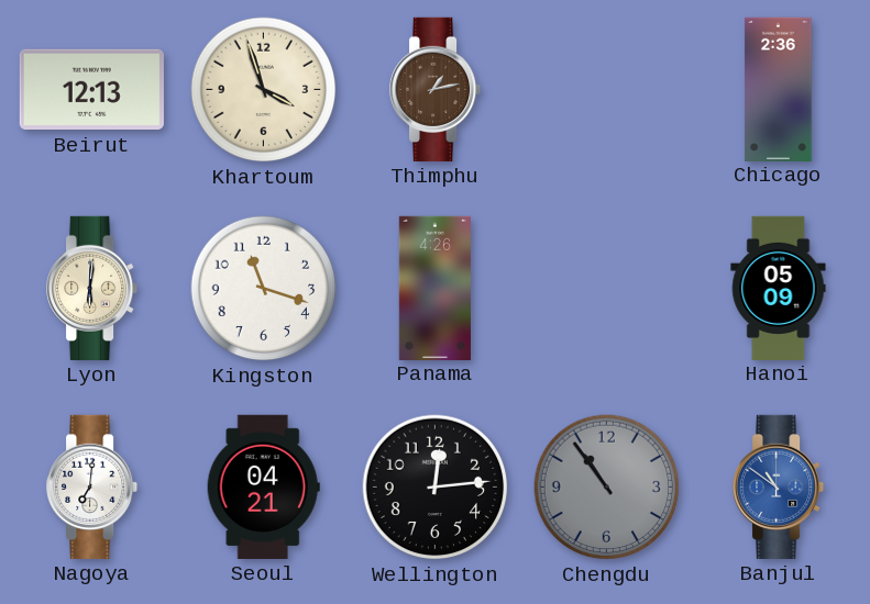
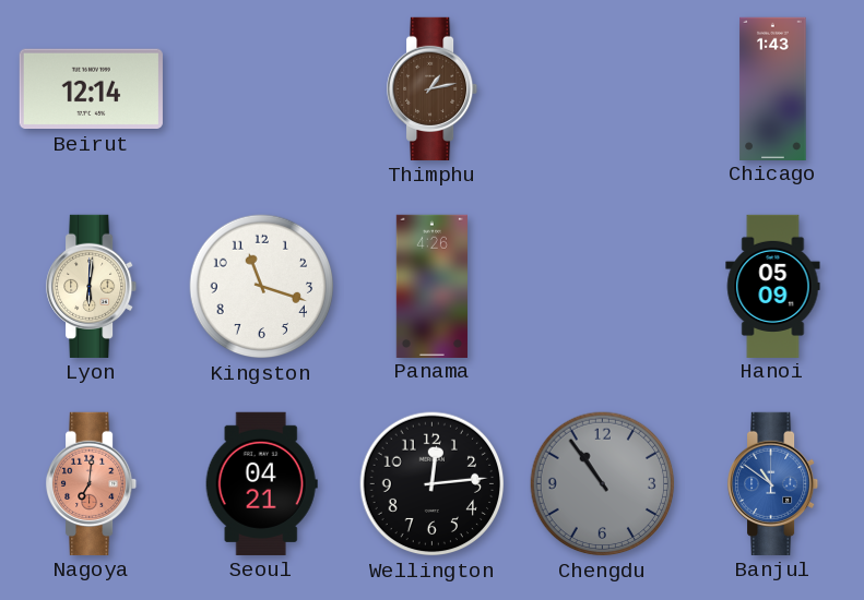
Beirut: 12:13 -> 12:14 (91, 89)
Khartoum: 3:57 -> none (264, 90)
Chicago: 2:36 -> 1:43 (773, 88)
Nagoya dial: white -> salmon (93, 483)
